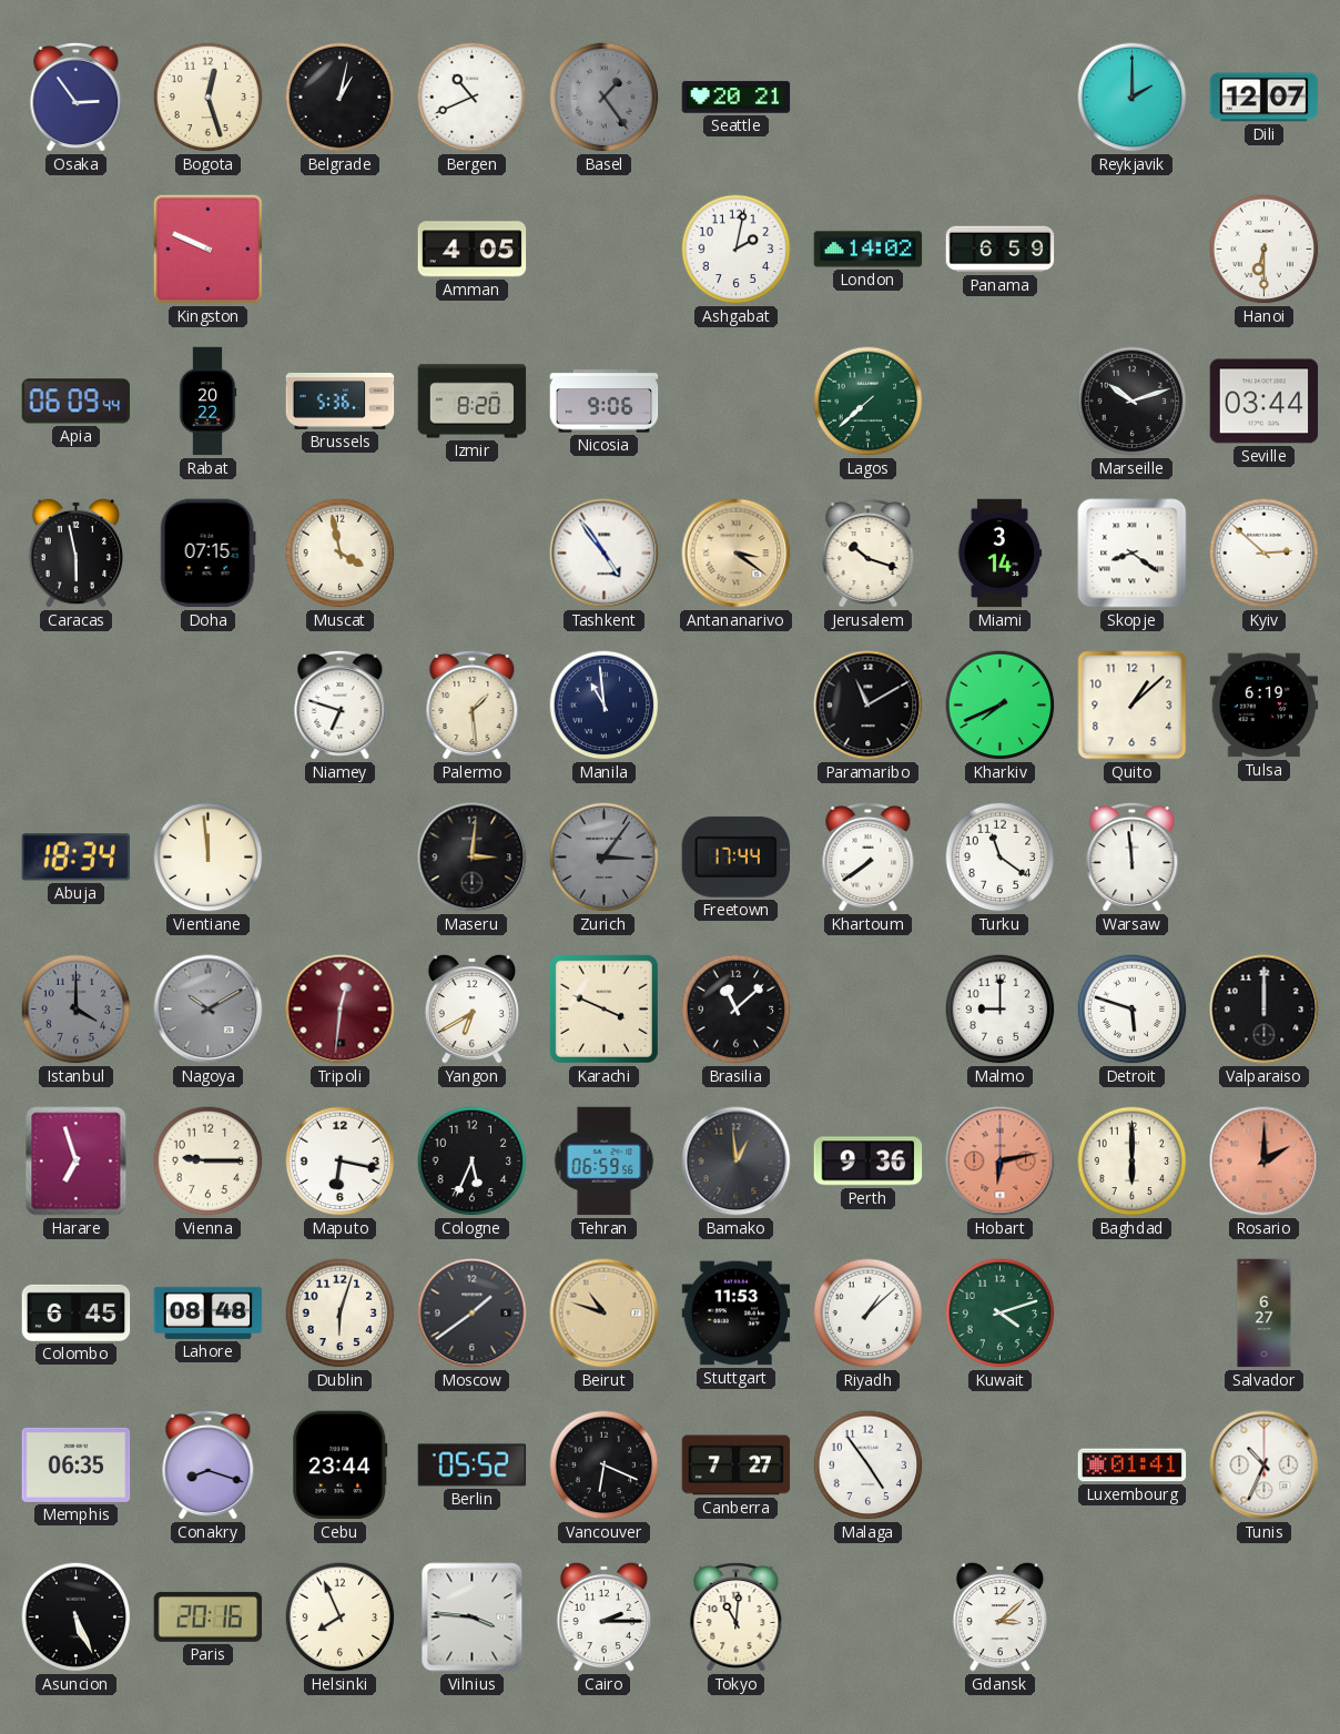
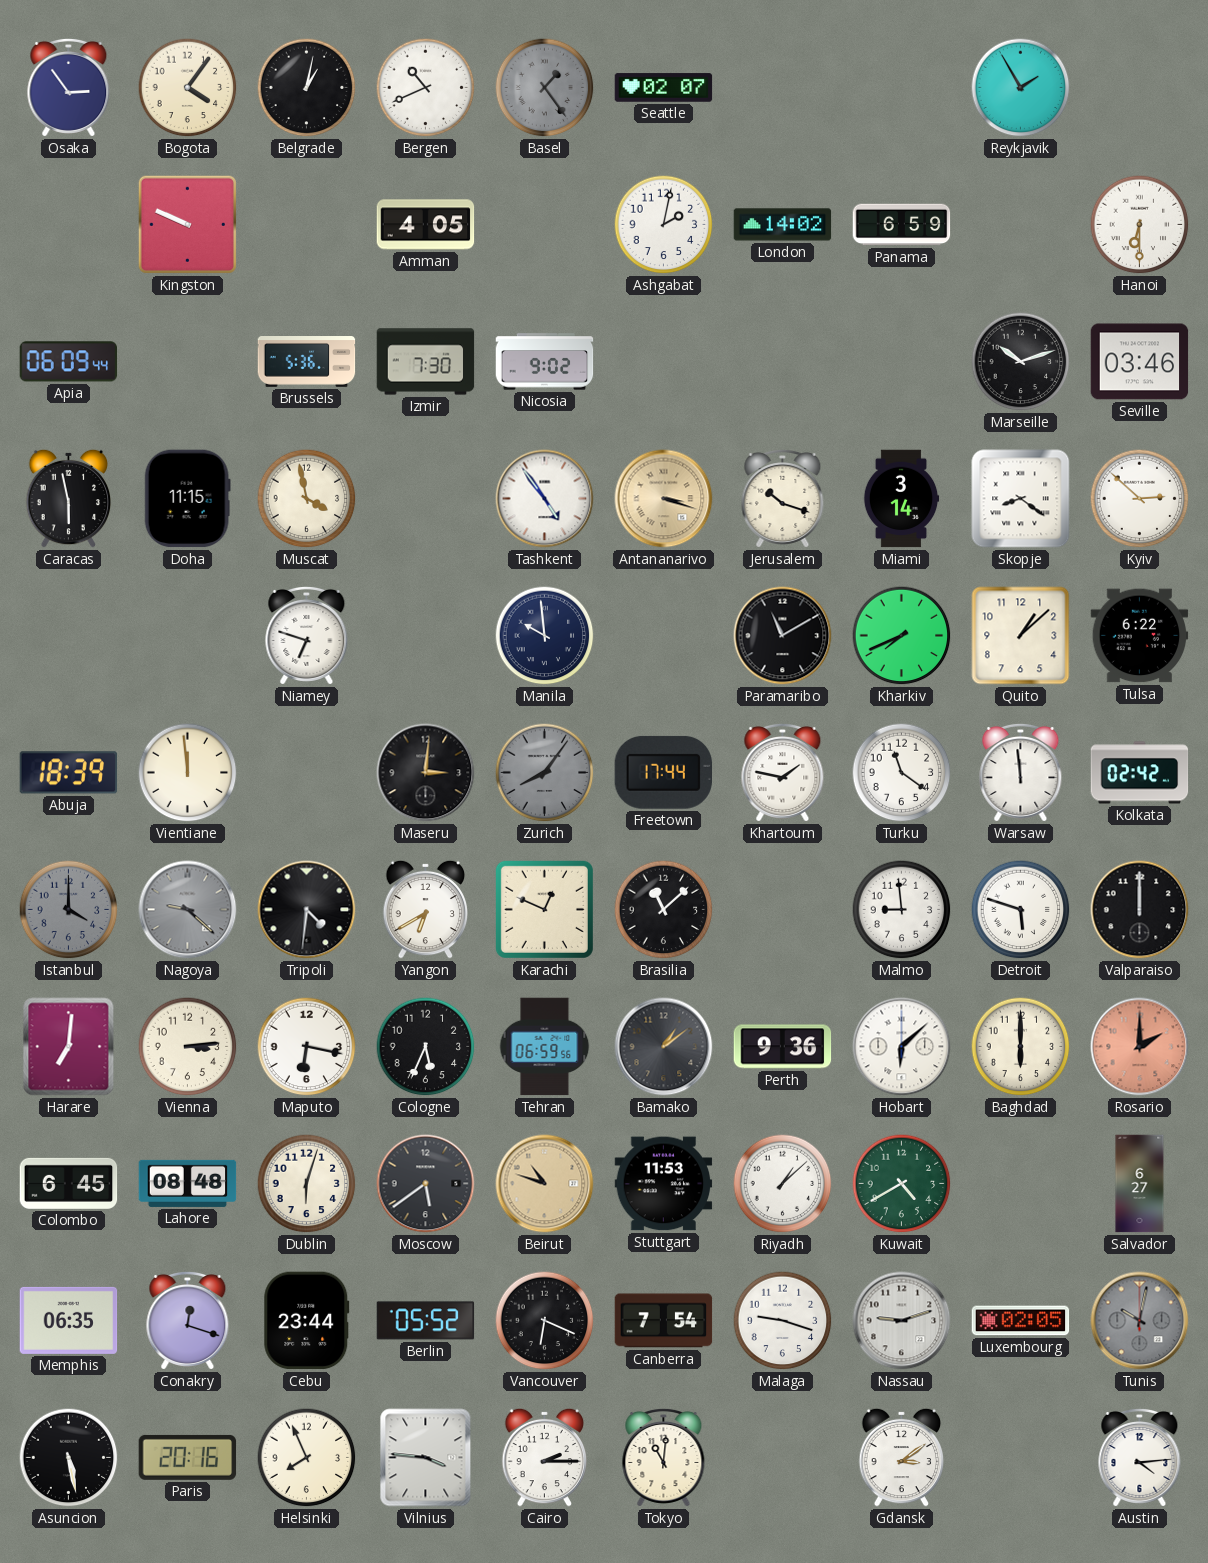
Bogota: 12:27 -> 4:06 (188, 88)
Seattle: 20:21 -> 02:07 (664, 88)
Reykjavik: 2:00 -> 1:55 (1021, 88)
Dili: 12:07 -> none (1265, 98)
Rabat: 20:22 -> none (207, 402)
Izmir: 8:20 -> 7:30 (426, 362)
Nicosia: 9:06 -> 9:02 (545, 362)
Lagos: 7:38 -> none (869, 402)
Seville: 03:44 -> 03:46 (1140, 362)
Doha: 07:15 -> 11:15 (187, 499)
Antananarivo: 3:21 -> 3:18 (664, 499)
Palermo: 1:29 -> none (473, 704)
Manila: 10:59 -> 9:59 (545, 636)
Tulsa: 6:19 -> 6:22 (1140, 636)
Abuja: 18:34 -> 18:39 (69, 773)
Zurich: 3:06 -> 8:06 (545, 773)
Khartoum: 7:39 -> 1:47 (783, 772)
Kolkata: none -> 02:42 (1140, 773)
Nagoya: 10:10 -> 9:22 (188, 910)
Tripoli: 12:31 -> 4:31 (307, 910)
Tripoli dial: burgundy -> black (307, 910)
Karachi: 3:49 -> 12:49 (544, 909)
Malmo: 9:00 -> 8:59 (902, 910)
Harare: 6:57 -> 7:01 (69, 1047)
Vienna: 9:15 -> 3:14 (188, 1047)
Bamako: 12:59 -> 1:09 (664, 1047)
Hobart: 6:13 -> 6:08 (902, 1047)
Hobart dial: salmon -> white (902, 1047)
Moscow: 1:39 -> 5:39 (426, 1184)
Kuwait: 4:12 -> 4:40 (902, 1184)
Conakry: 8:18 -> 12:18 (188, 1320)
Canberra: 7:27 -> 7:54 (664, 1321)
Malaga: 4:54 -> 9:18 (783, 1321)
Nassau: none -> 9:12 (902, 1321)
Luxembourg: 01:41 -> 02:05 (1021, 1321)
Tunis: 10:34 -> 10:02 (1140, 1321)
Tunis dial: white -> grey (1140, 1321)
Asuncion: 5:26 -> 5:28 (69, 1458)
Gdansk: 3:08 -> 3:09 (902, 1457)
Austin: none -> 4:14 (1140, 1457)
